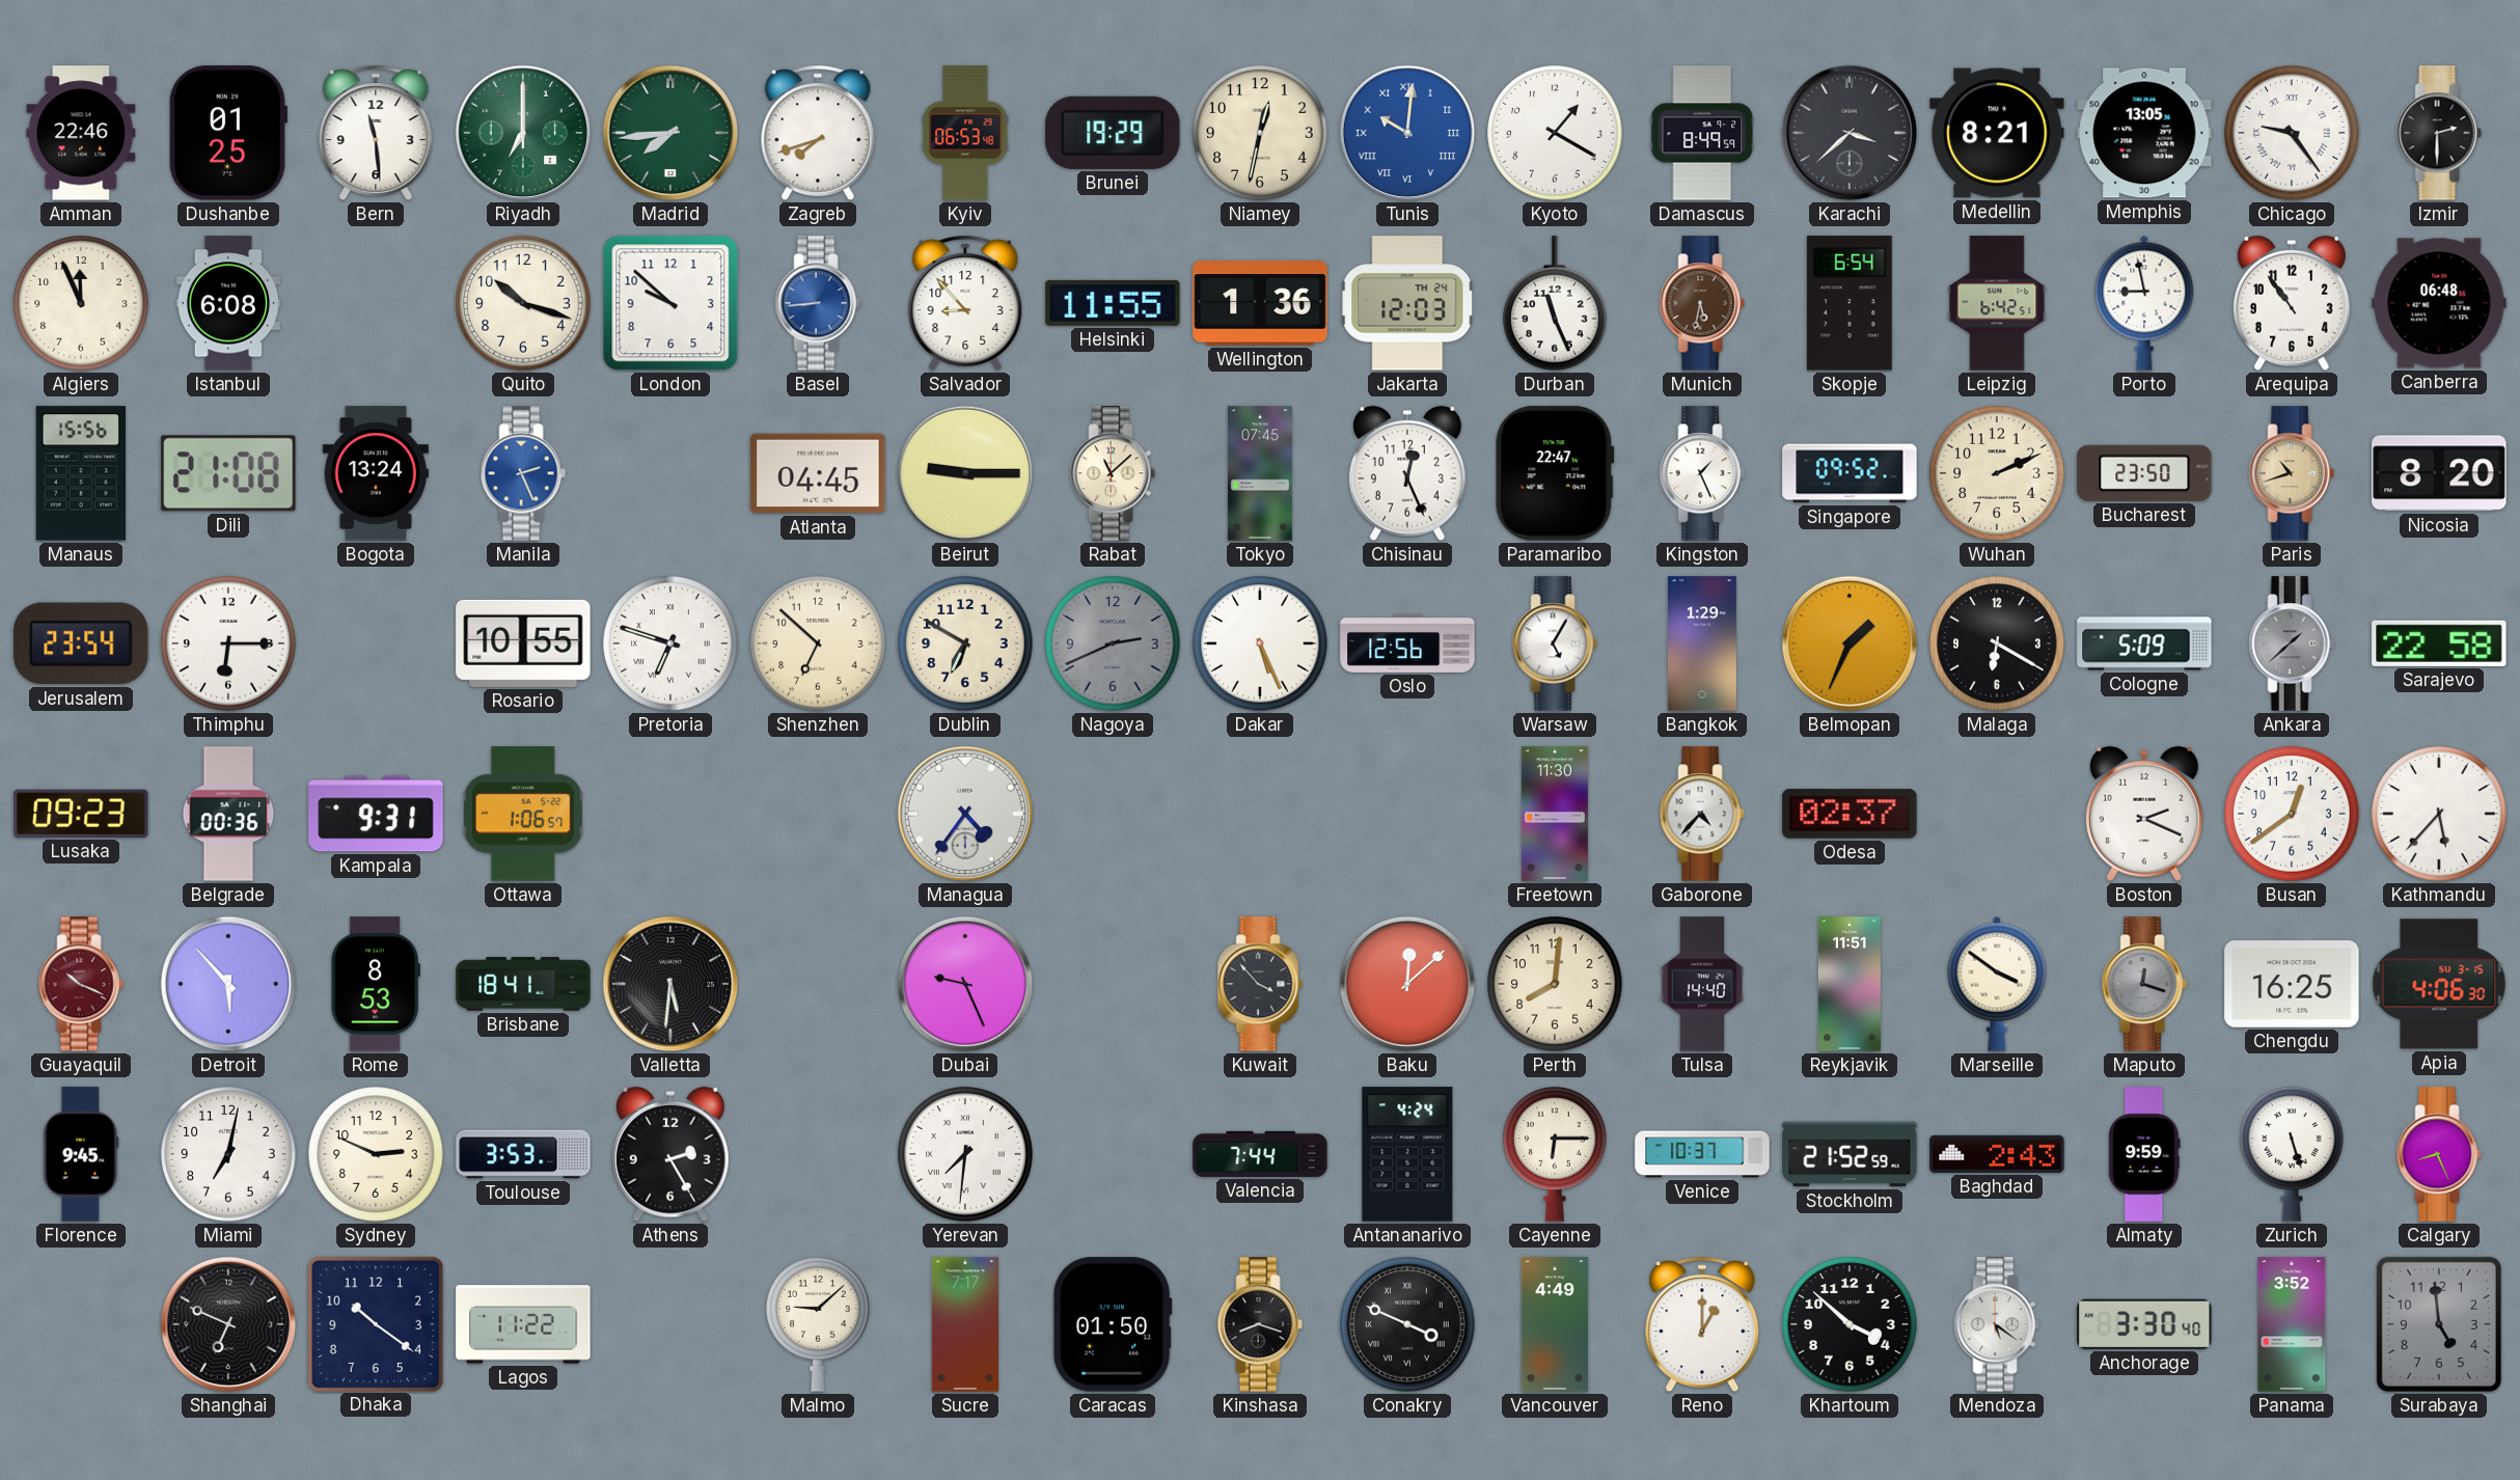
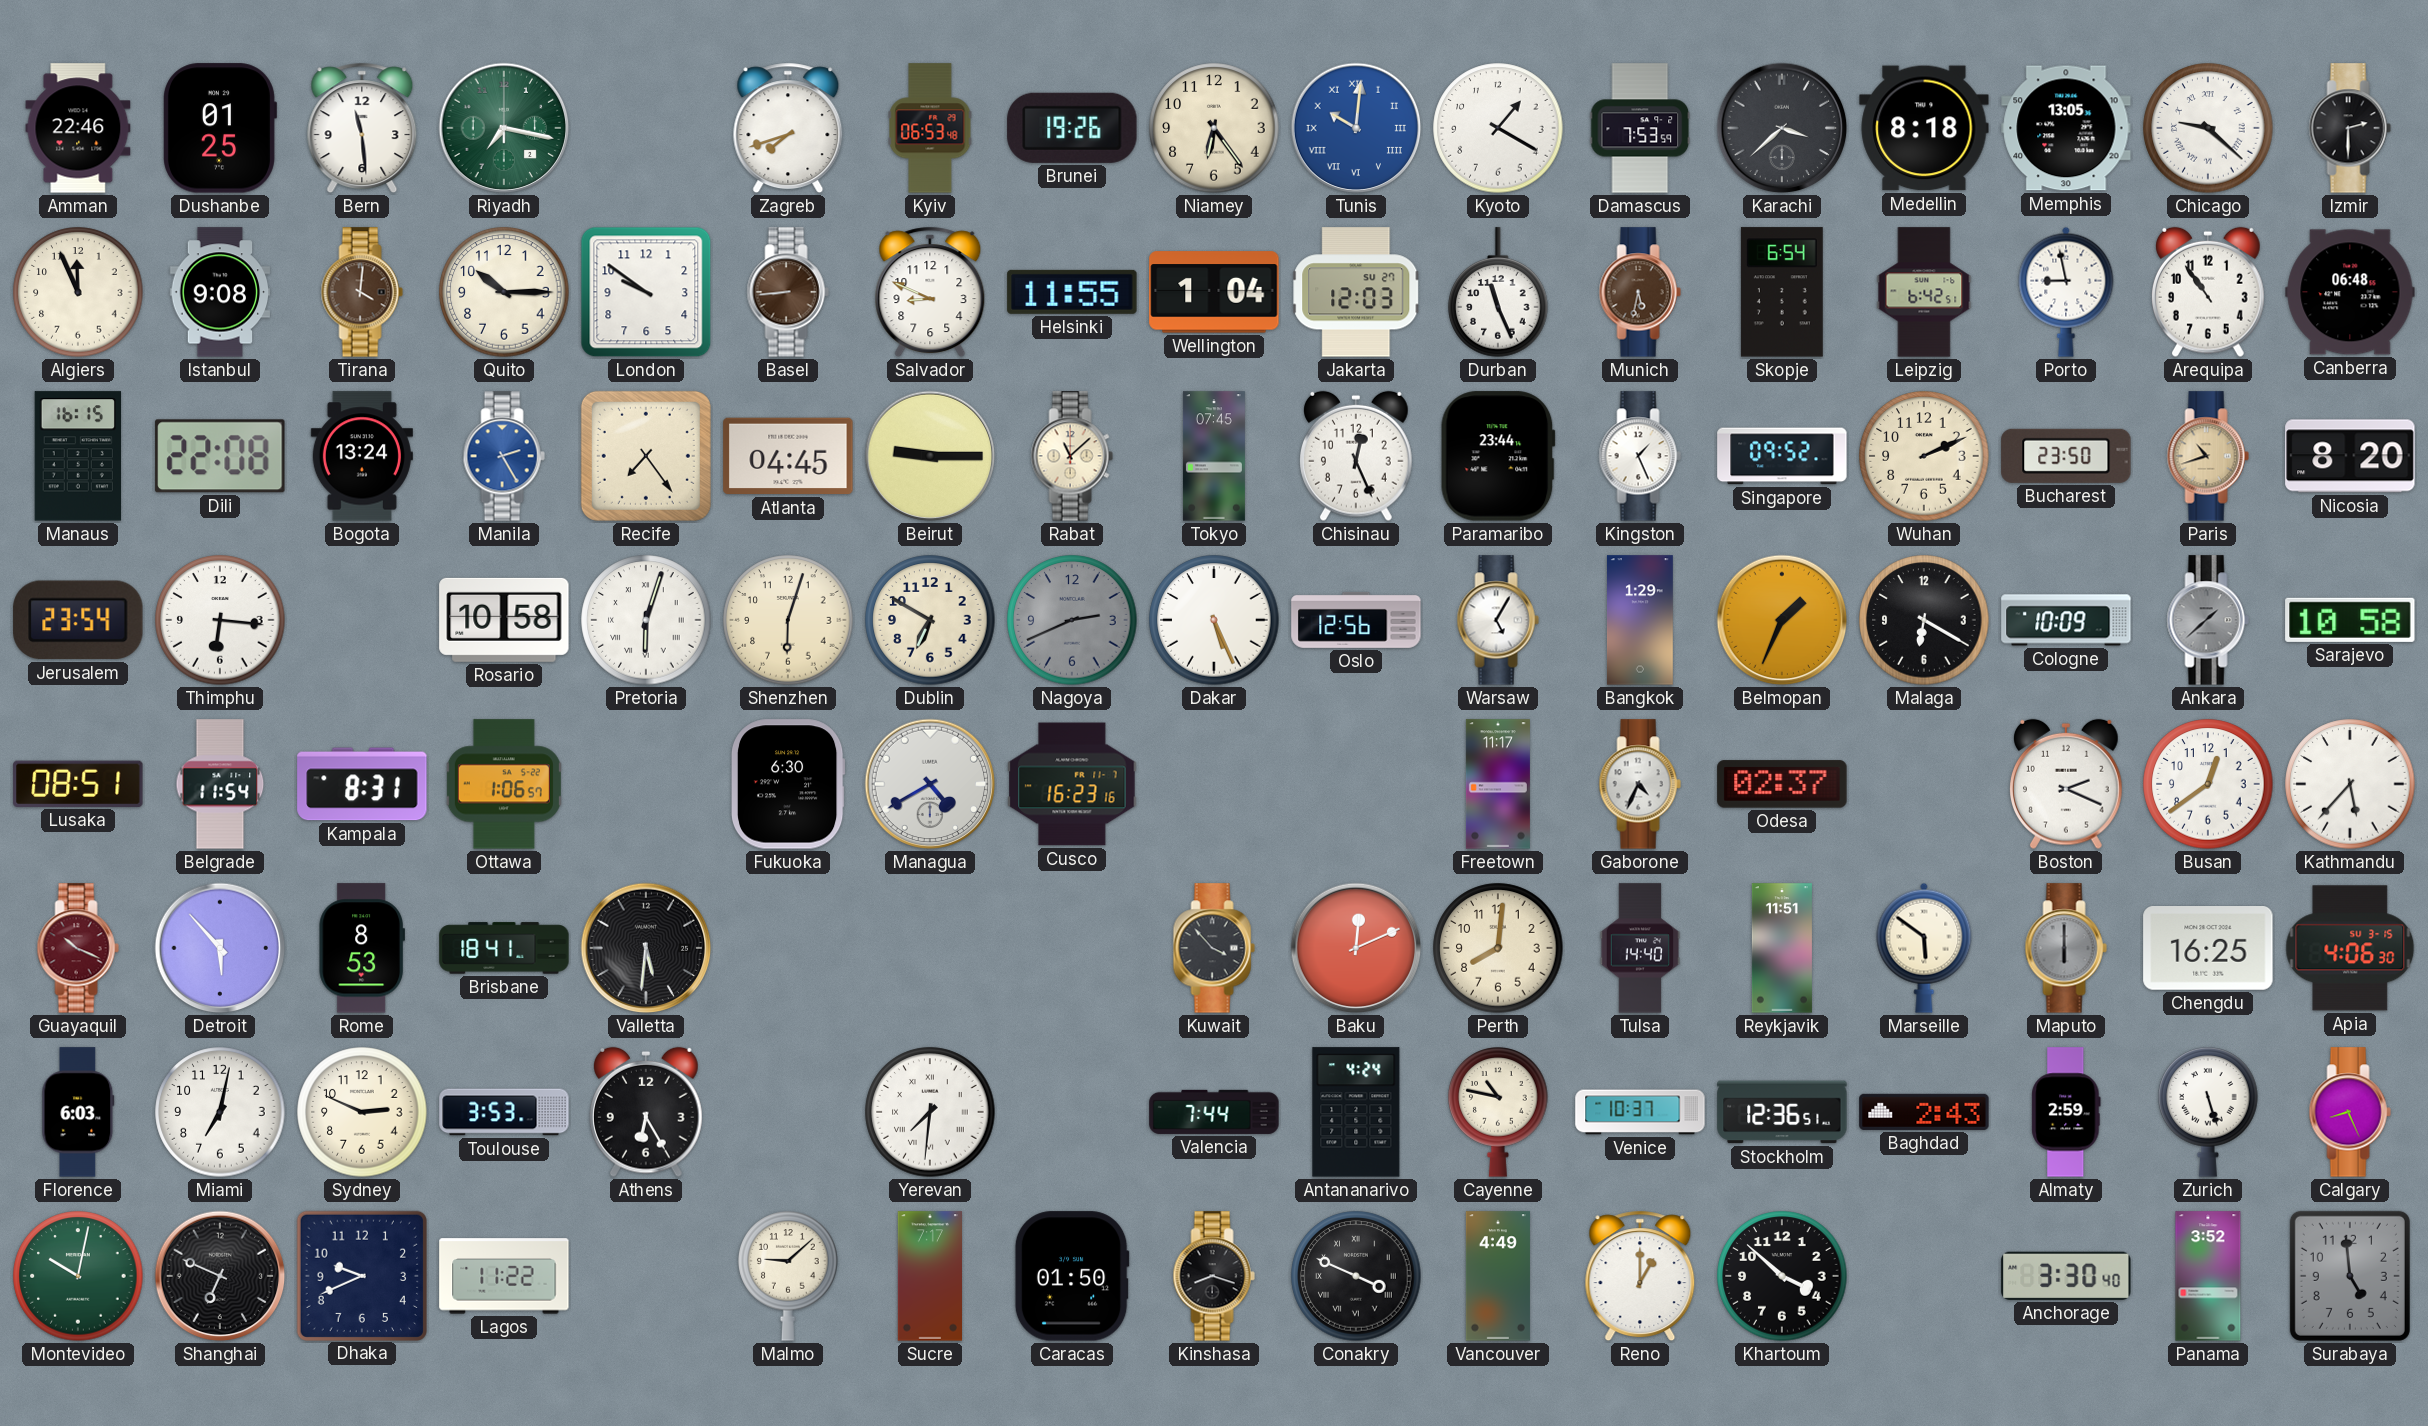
Riyadh: 7:00 -> 7:17 (504, 128)
Madrid: 7:44 -> none (670, 133)
Brunei: 19:29 -> 19:26 (1072, 128)
Niamey: 12:32 -> 6:24 (1214, 128)
Damascus: 8:49 -> 7:53 (1640, 128)
Medellin: 8:21 -> 8:18 (1924, 128)
Chicago: 9:24 -> 9:22 (2208, 128)
Istanbul: 6:08 -> 9:08 (220, 292)
Tirana: none -> 4:01 (362, 292)
Quito: 10:18 -> 10:15 (504, 292)
London: 9:52 -> 9:51 (646, 292)
Basel dial: blue -> brown (788, 292)
Salvador: 8:53 -> 8:49 (930, 292)
Wellington: 1:36 -> 1:04 (1214, 292)
Jakarta date: TH 24 -> SU 27 (1356, 292)
Manaus: 15:56 -> 16:15 (77, 456)
Dili: 21:08 -> 22:08 (220, 456)
Manila: 2:26 -> 2:25 (504, 456)
Recife: none -> 7:24 (646, 456)
Paramaribo: 22:47 -> 23:44 (1498, 456)
Thimphu: 6:15 -> 6:16 (220, 620)
Rosario: 10:55 -> 10:58 (504, 620)
Pretoria: 6:48 -> 6:03 (646, 620)
Shenzhen: 6:52 -> 6:03 (788, 620)
Cologne: 5:09 -> 10:09 (2066, 620)
Sarajevo: 22:58 -> 10:58 (2350, 620)
Lusaka: 09:23 -> 08:51 (78, 784)
Belgrade: 00:36 -> 11:54 (220, 784)
Kampala: 9:31 -> 8:31 (362, 784)
Fukuoka: none -> 6:30 (788, 784)
Managua: 4:36 -> 4:40 (930, 784)
Cusco: none -> 16:23 (1072, 784)
Freetown: 11:30 -> 11:17 (1498, 784)
Gaborone: 4:37 -> 4:34 (1640, 784)
Dubai: 9:26 -> none (965, 984)
Baku: 12:08 -> 12:11 (1356, 948)
Marseille: 3:51 -> 5:51 (1924, 948)
Maputo: 12:18 -> 6:00 (2066, 948)
Florence: 9:45 -> 6:03 (78, 1112)
Athens: 2:25 -> 6:25 (647, 1112)
Cayenne: 6:15 -> 10:47 (1498, 1112)
Stockholm: 21:52 -> 12:36 (1782, 1112)
Almaty: 9:59 -> 2:59 (2066, 1112)
Montevideo: none -> 10:02 (78, 1276)
Dhaka: 10:21 -> 9:41 (361, 1275)
Mendoza: 5:21 -> none (1997, 1324)
